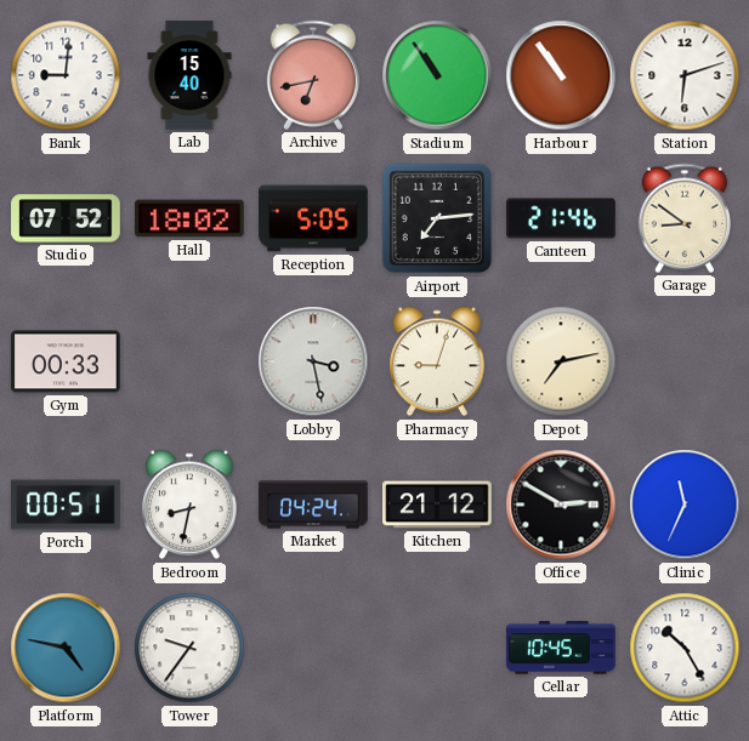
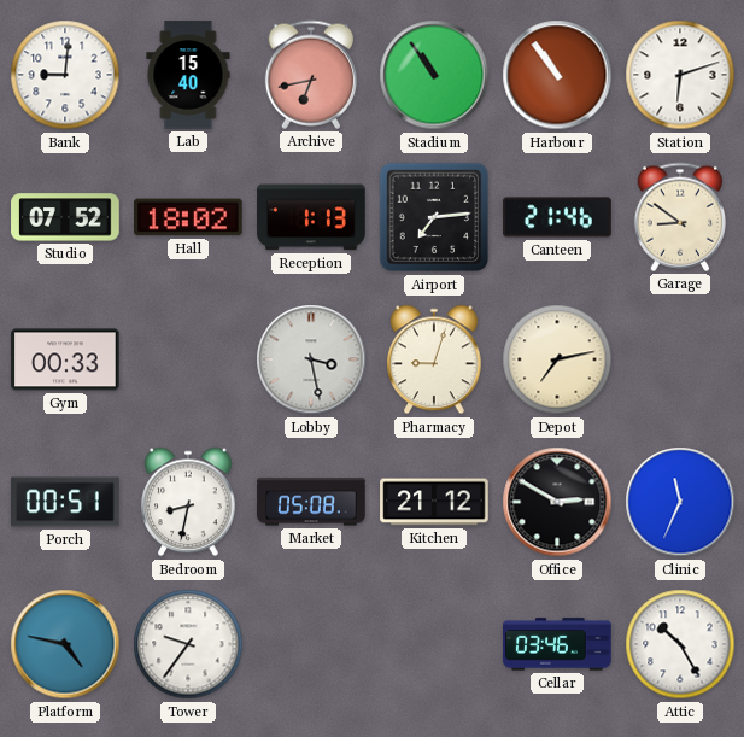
Reception: 5:05 -> 1:13 (311, 217)
Market: 04:24 -> 05:08 (311, 502)
Cellar: 10:45 -> 03:46 (557, 644)
